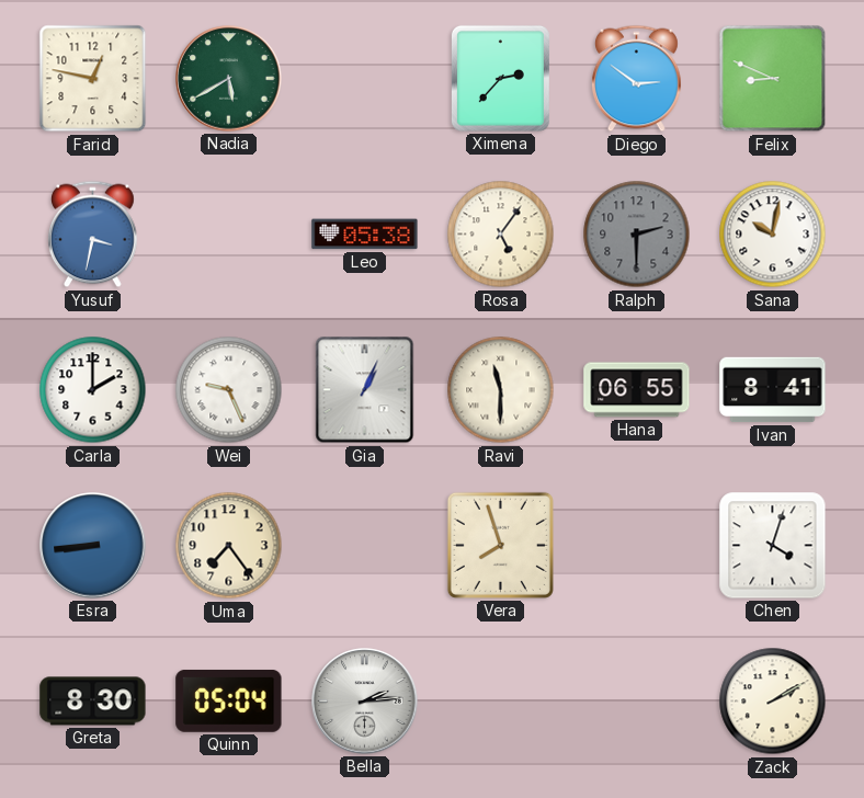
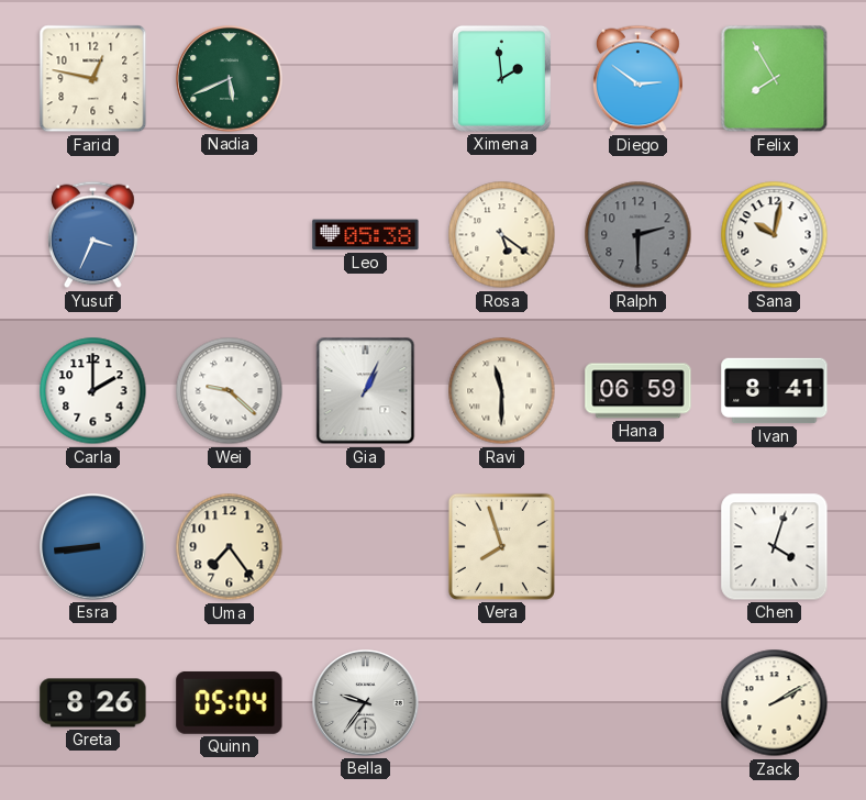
Nadia: 5:40 -> 5:41 (230, 79)
Ximena: 2:37 -> 1:59 (501, 78)
Felix: 8:49 -> 7:55 (775, 79)
Yusuf: 3:32 -> 3:34 (92, 235)
Rosa: 5:06 -> 5:21 (502, 235)
Wei: 9:26 -> 9:22 (230, 391)
Hana: 06:55 -> 06:59 (639, 391)
Greta: 8:30 -> 8:26 (93, 703)
Bella: 2:14 -> 9:36 (366, 703)
